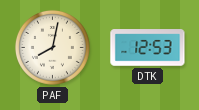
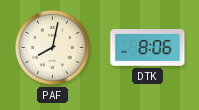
DTK: 12:53 -> 8:06 (148, 48)
